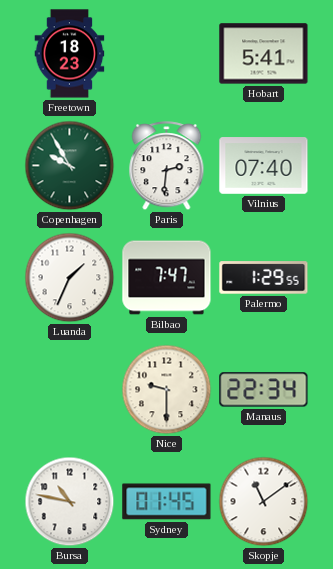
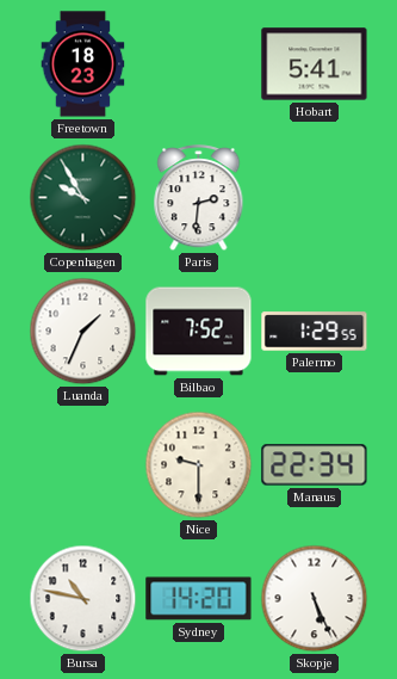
Vilnius: 07:40 -> none (264, 166)
Bilbao: 7:47 -> 7:52 (199, 332)
Sydney: 01:45 -> 14:20 (199, 599)
Skopje: 11:09 -> 5:26 (315, 599)
